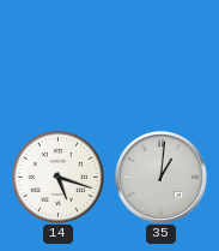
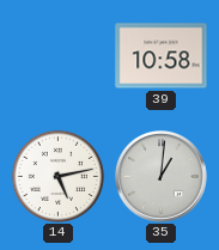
39: none -> 10:58 (162, 56)
14: 5:18 -> 5:13 (57, 176)
